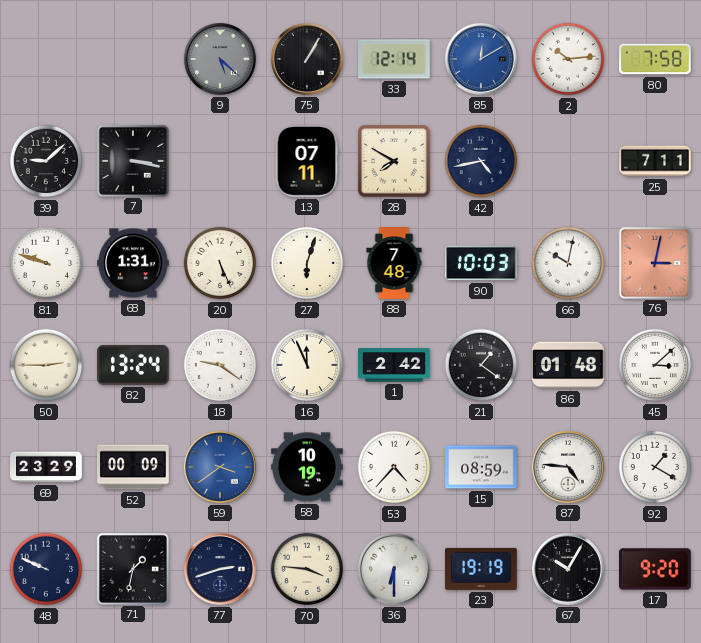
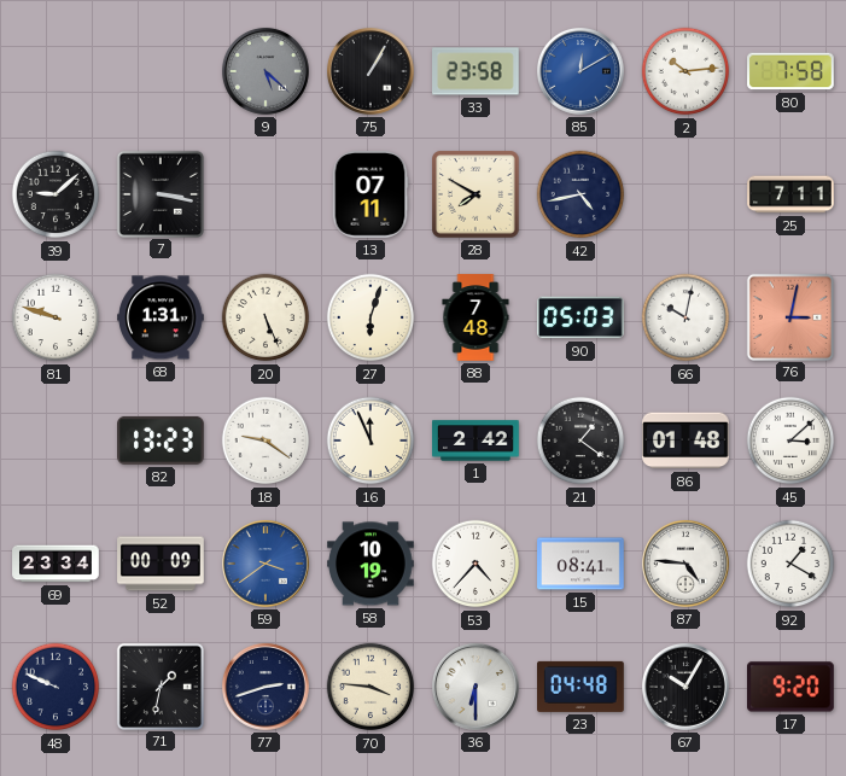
33: 12:14 -> 23:58 (477, 71)
90: 10:03 -> 05:03 (580, 317)
50: 2:45 -> none (46, 365)
82: 13:24 -> 13:23 (162, 440)
69: 23:29 -> 23:34 (56, 564)
15: 08:59 -> 08:41 (580, 564)
23: 19:19 -> 04:48 (580, 687)
